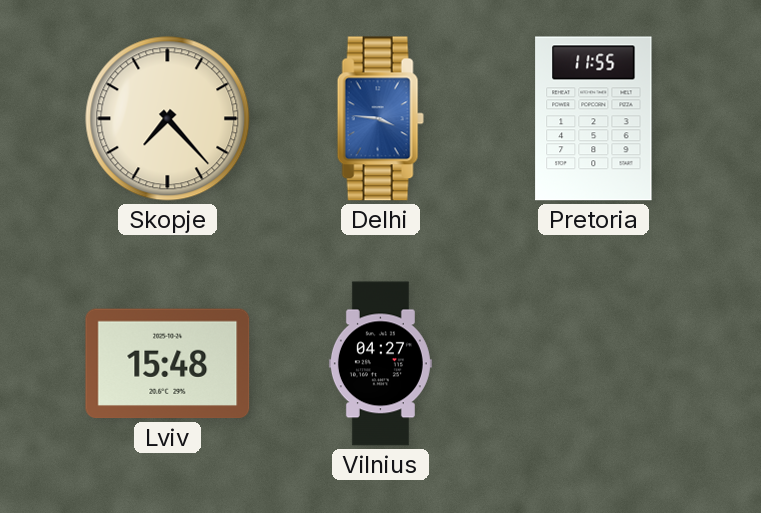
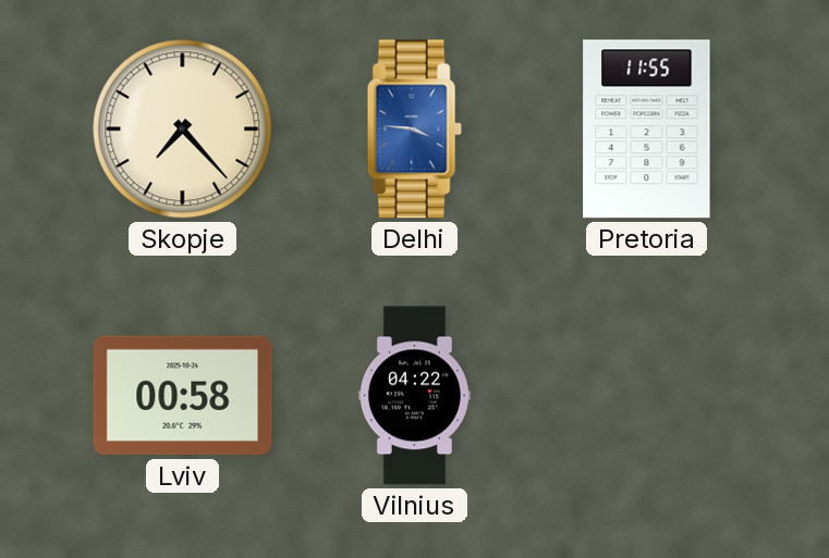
Lviv: 15:48 -> 00:58 (183, 396)
Vilnius: 04:27 -> 04:22 (414, 396)
